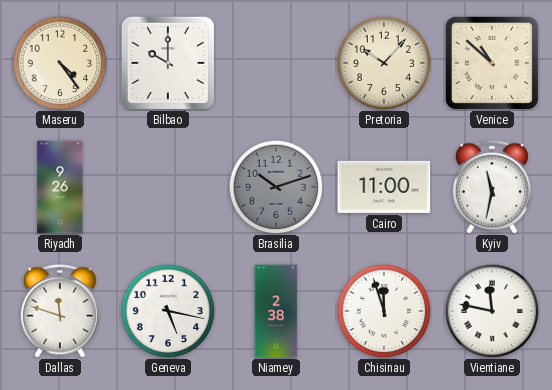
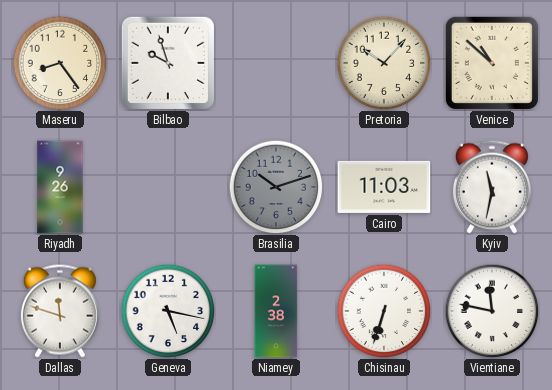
Maseru: 4:24 -> 8:24 (60, 63)
Bilbao: 10:00 -> 9:57 (168, 63)
Cairo: 11:00 -> 11:03 (384, 187)
Chisinau: 11:57 -> 6:33 (384, 311)
